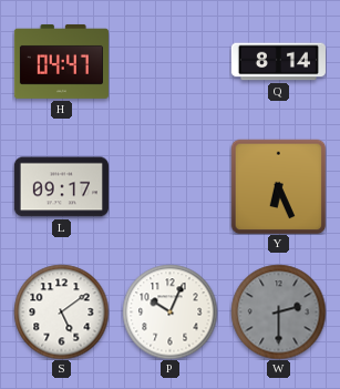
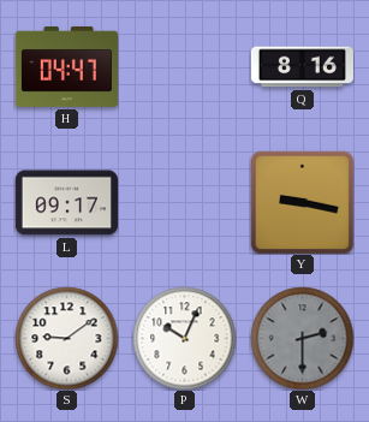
Q: 8:14 -> 8:16 (302, 67)
Y: 6:26 -> 9:17 (302, 202)
S: 5:09 -> 9:09 (66, 338)
